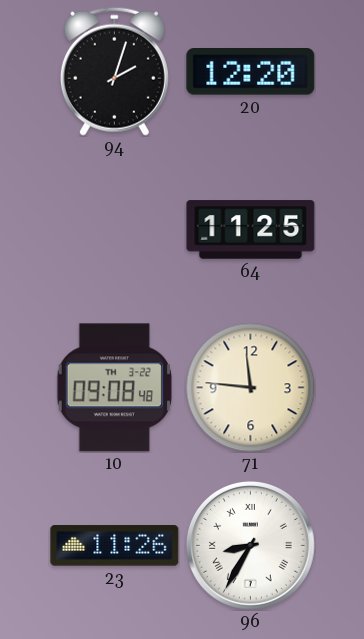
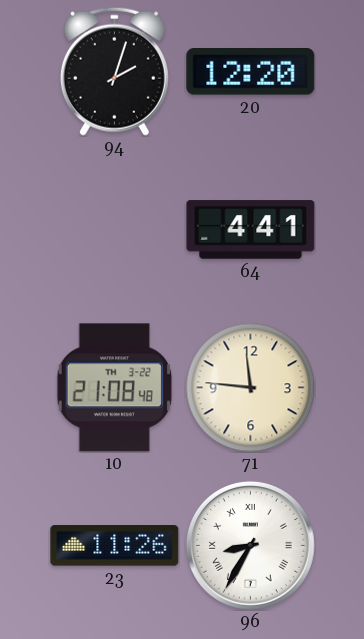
64: 11:25 -> 4:41 (251, 230)
10: 09:08 -> 21:08 (114, 388)
